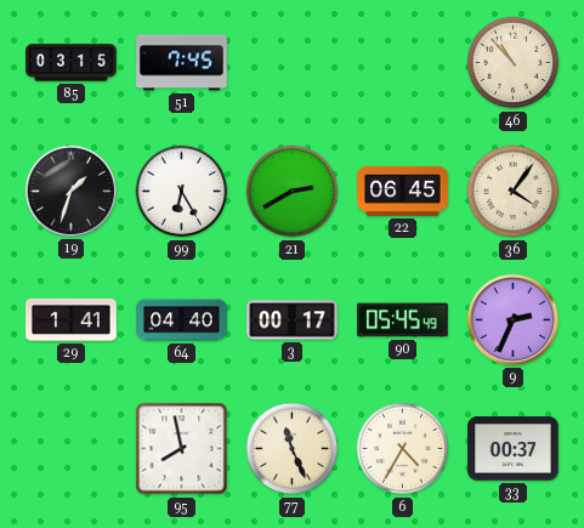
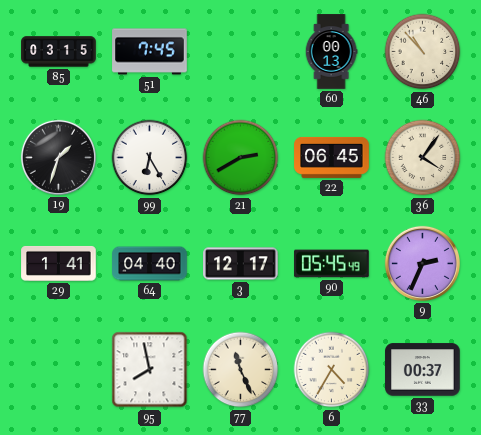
60: none -> 00:13 (331, 52)
3: 00:17 -> 12:17 (241, 264)
